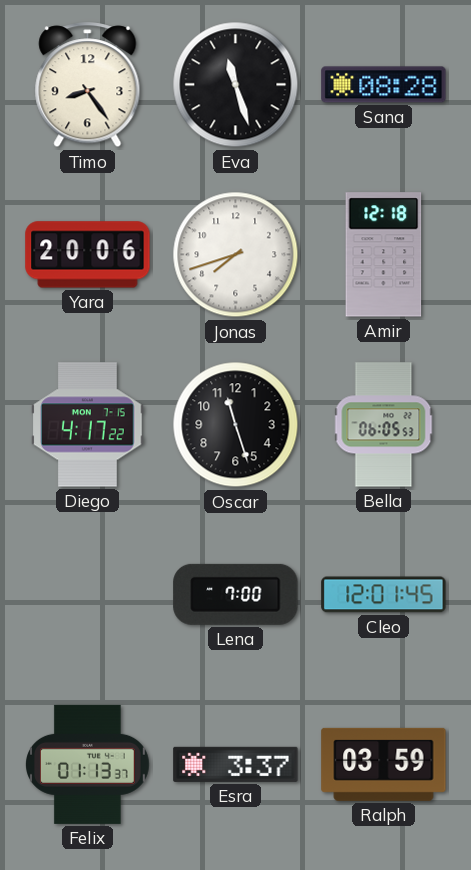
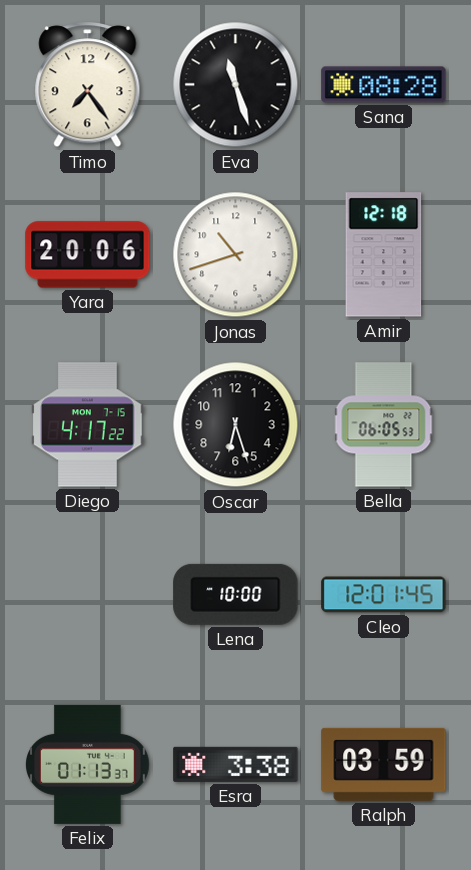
Timo: 8:24 -> 7:24 (88, 85)
Jonas: 7:42 -> 10:42 (236, 255)
Oscar: 11:27 -> 6:27 (236, 425)
Lena: 7:00 -> 10:00 (236, 594)
Esra: 3:37 -> 3:38 (236, 764)
